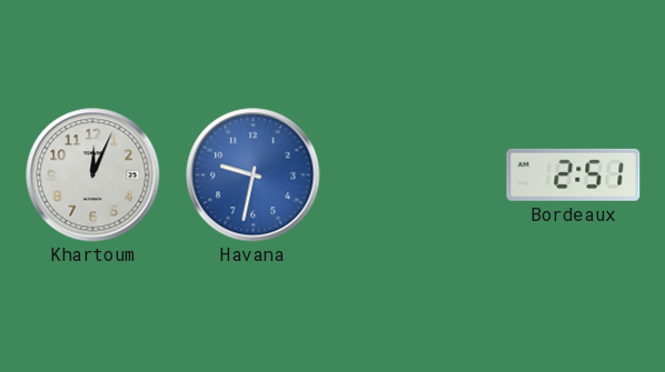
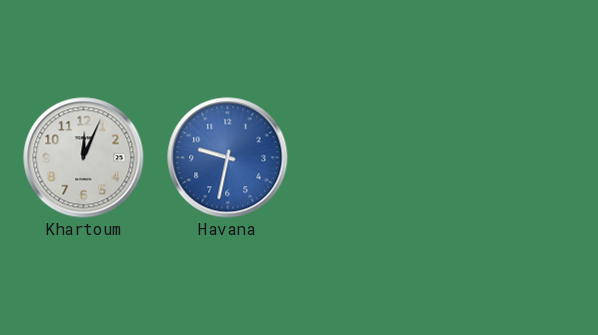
Bordeaux: 2:51 -> none (574, 174)
